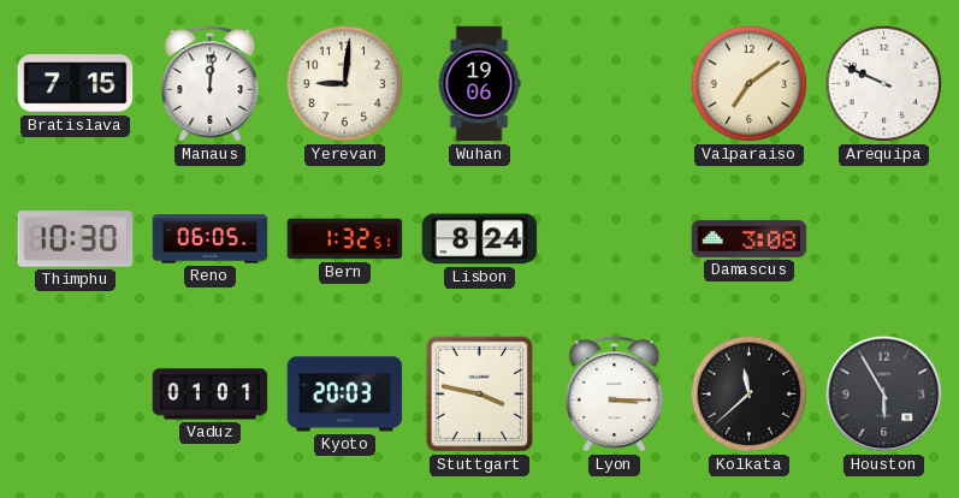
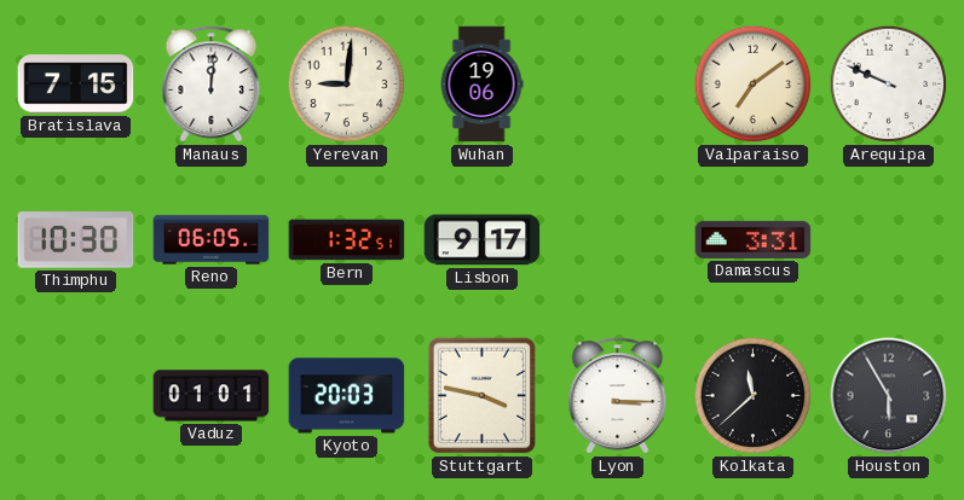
Lisbon: 8:24 -> 9:17 (483, 240)
Damascus: 3:08 -> 3:31 (754, 239)
